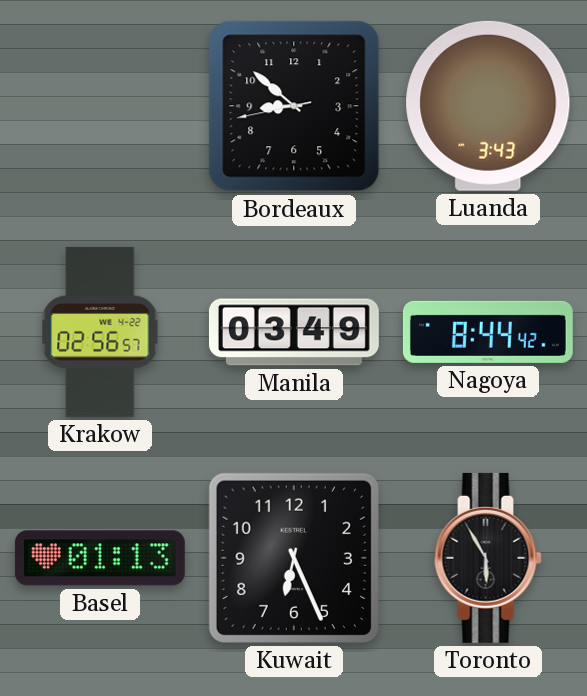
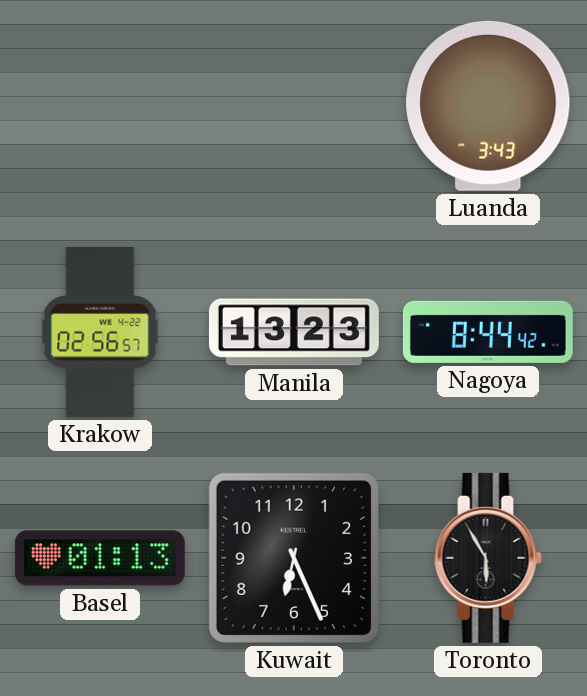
Bordeaux: 8:51 -> none (294, 106)
Manila: 03:49 -> 13:23 (294, 332)
